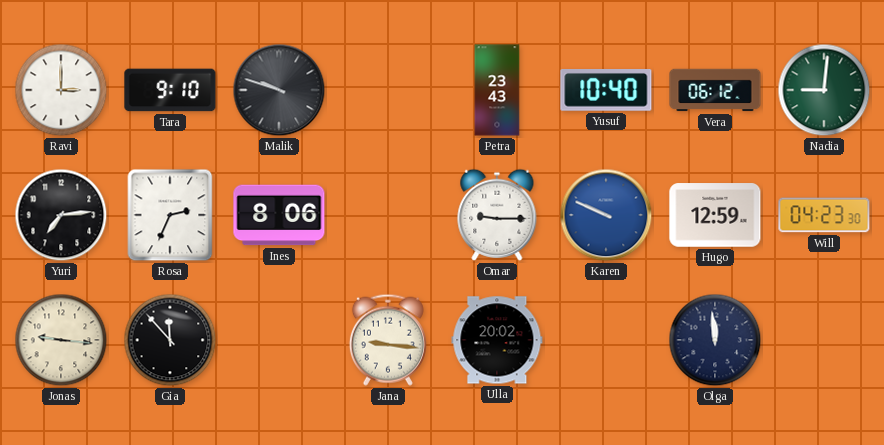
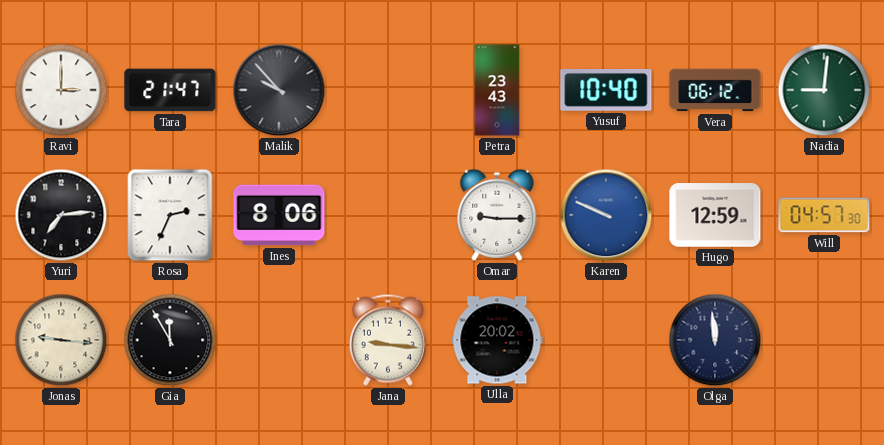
Tara: 9:10 -> 21:47 (170, 90)
Malik: 9:48 -> 9:53 (279, 90)
Will: 04:23 -> 04:57 (824, 215)
Gia: 11:53 -> 11:55 (170, 340)
